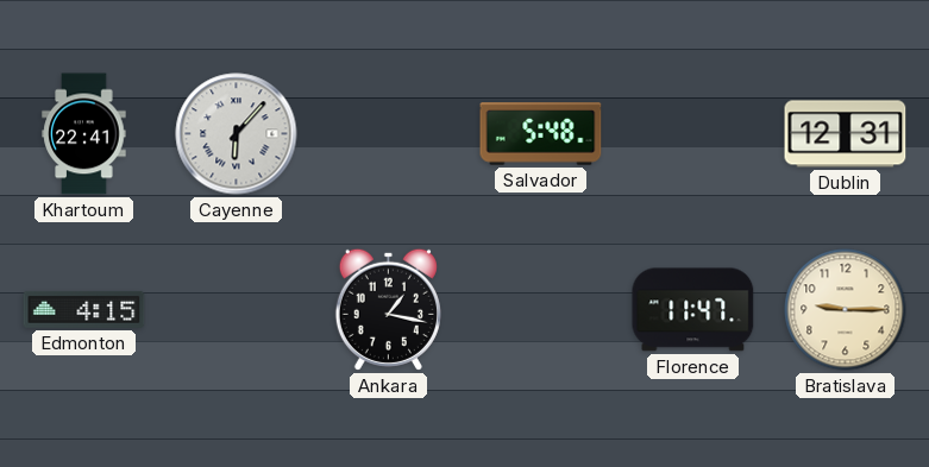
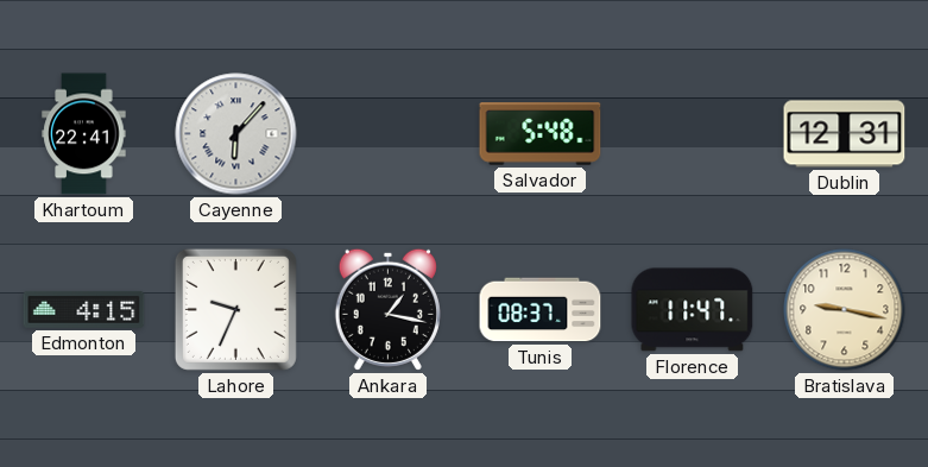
Lahore: none -> 9:34 (235, 309)
Tunis: none -> 08:37 (541, 310)
Bratislava: 9:15 -> 9:17 (845, 310)
